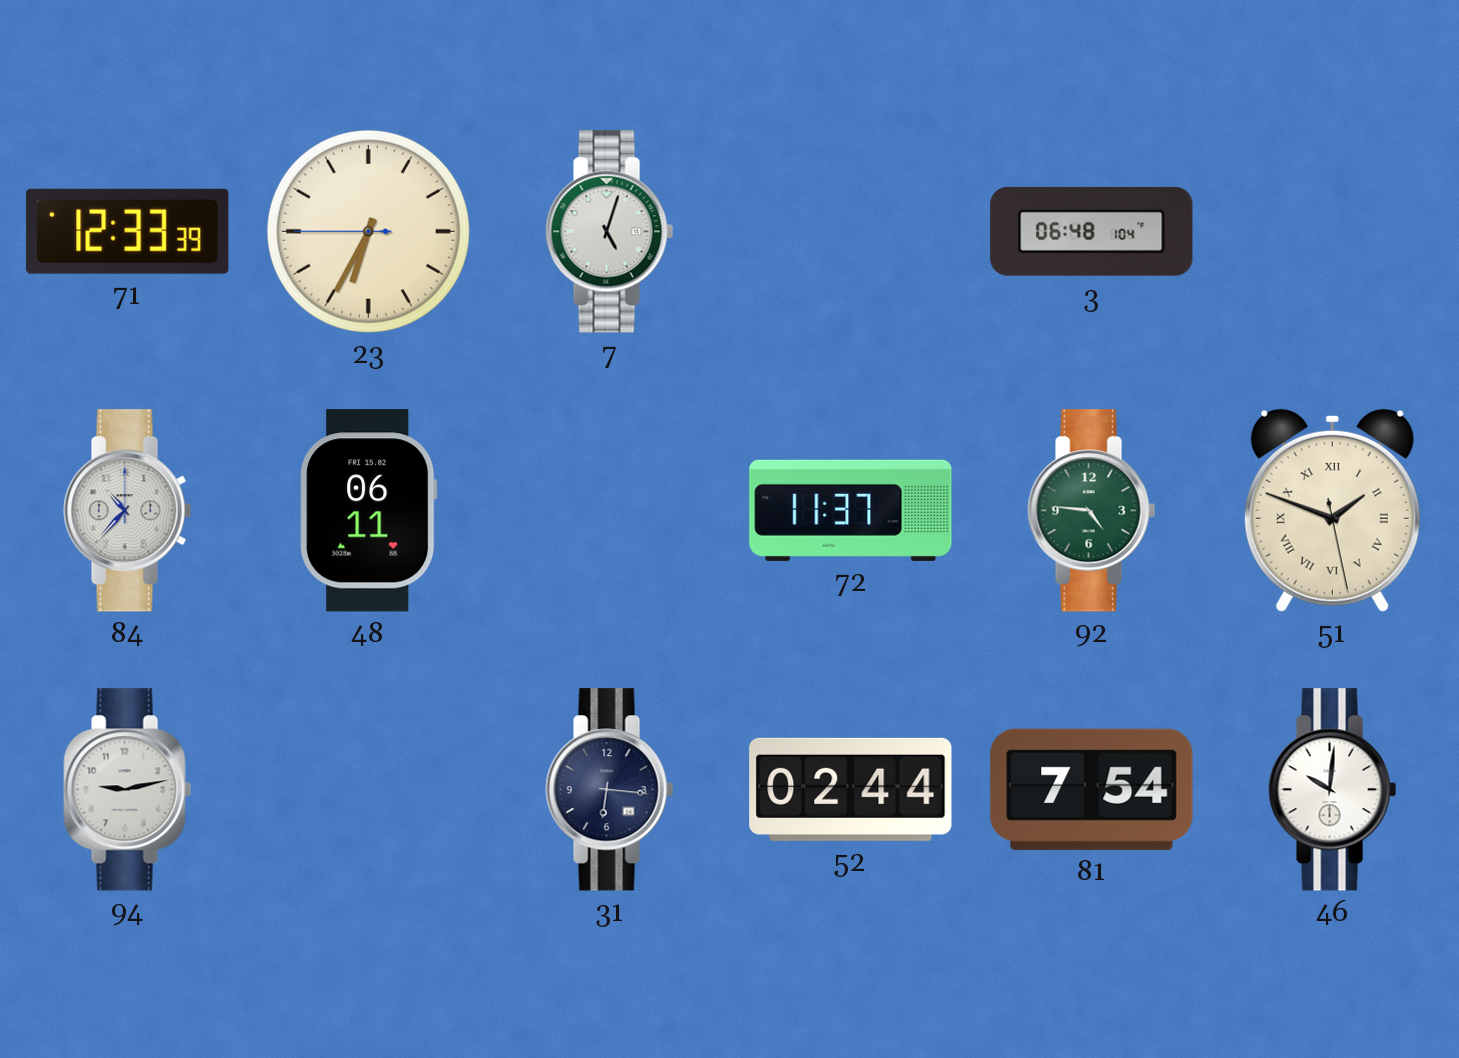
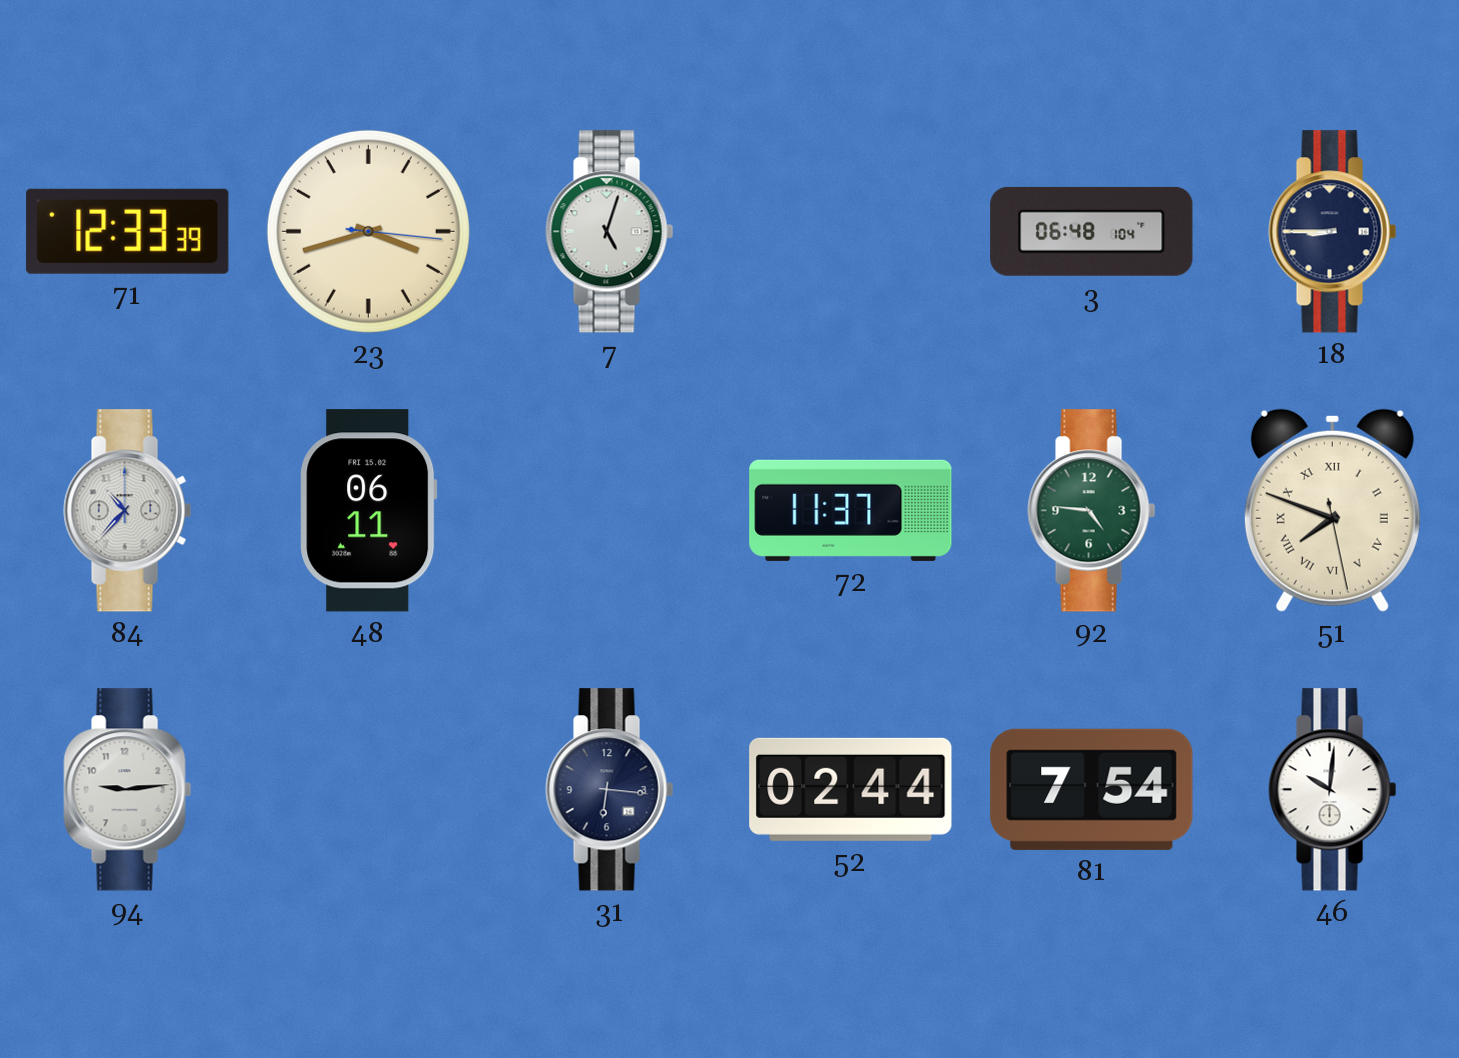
23: 6:34 -> 3:42 (368, 231)
18: none -> 8:45 (1333, 232)
51: 1:48 -> 7:48 (1332, 510)
94: 9:13 -> 9:14 (128, 790)
